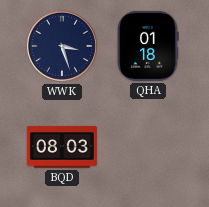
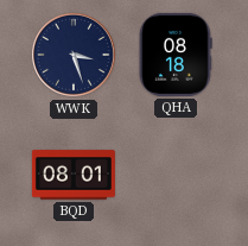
QHA: 01:18 -> 08:18 (176, 55)
BQD: 08:03 -> 08:01 (74, 175)
